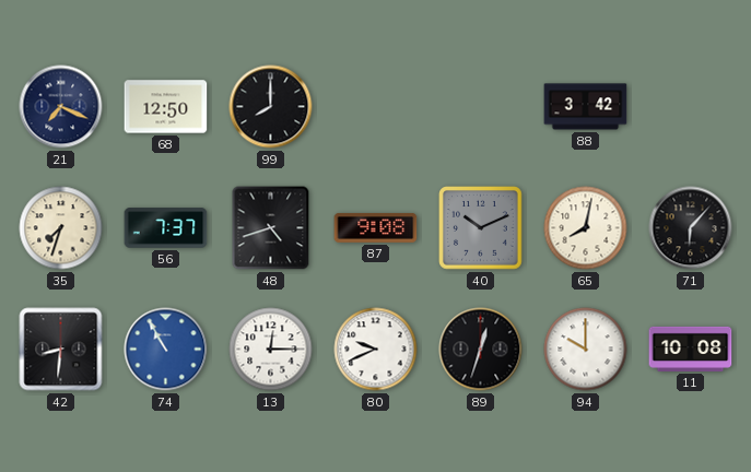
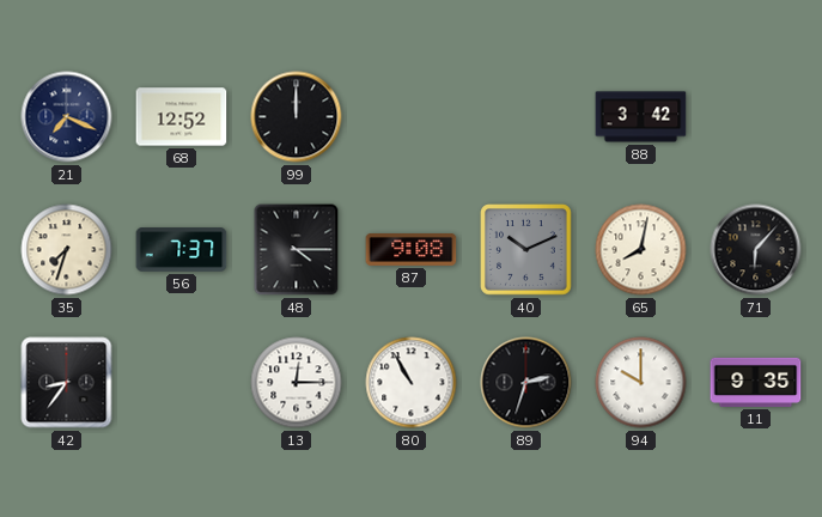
68: 12:50 -> 12:52 (182, 117)
99: 8:00 -> 12:00 (297, 117)
48: 4:42 -> 4:15 (297, 250)
42: 8:31 -> 8:36 (67, 383)
74: 10:55 -> none (166, 350)
80: 9:41 -> 10:55 (412, 383)
89: 12:33 -> 2:33 (526, 383)
11: 10:08 -> 9:35 (756, 382)
